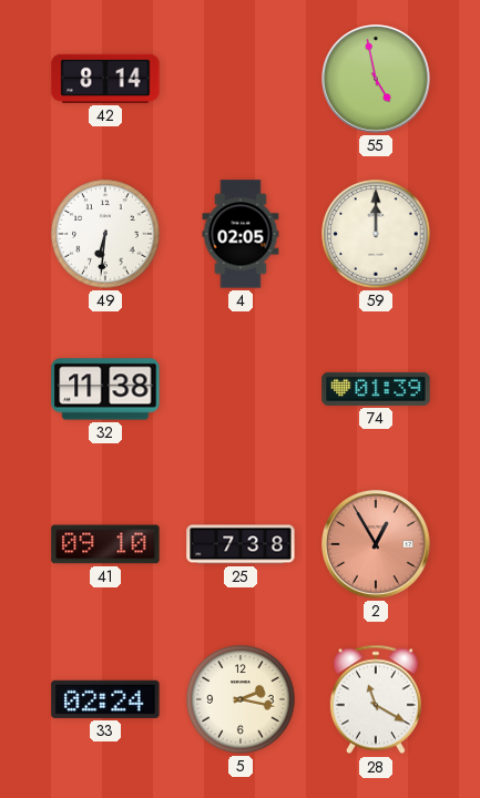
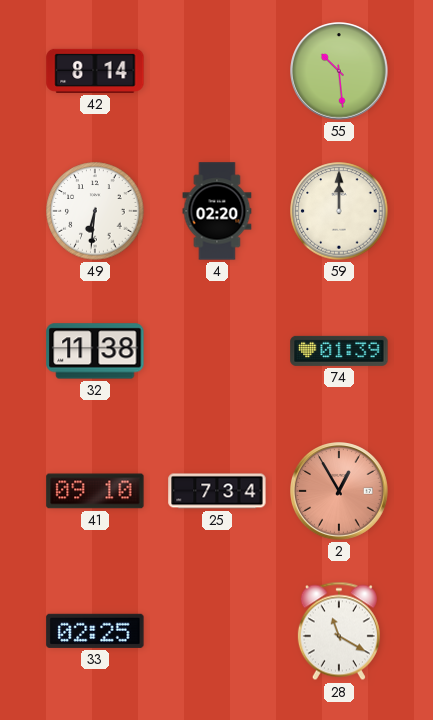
55: 4:58 -> 10:29 (339, 71)
4: 02:05 -> 02:20 (217, 211)
25: 7:38 -> 7:34 (217, 491)
33: 02:24 -> 02:25 (95, 631)
5: 2:17 -> none (241, 699)
